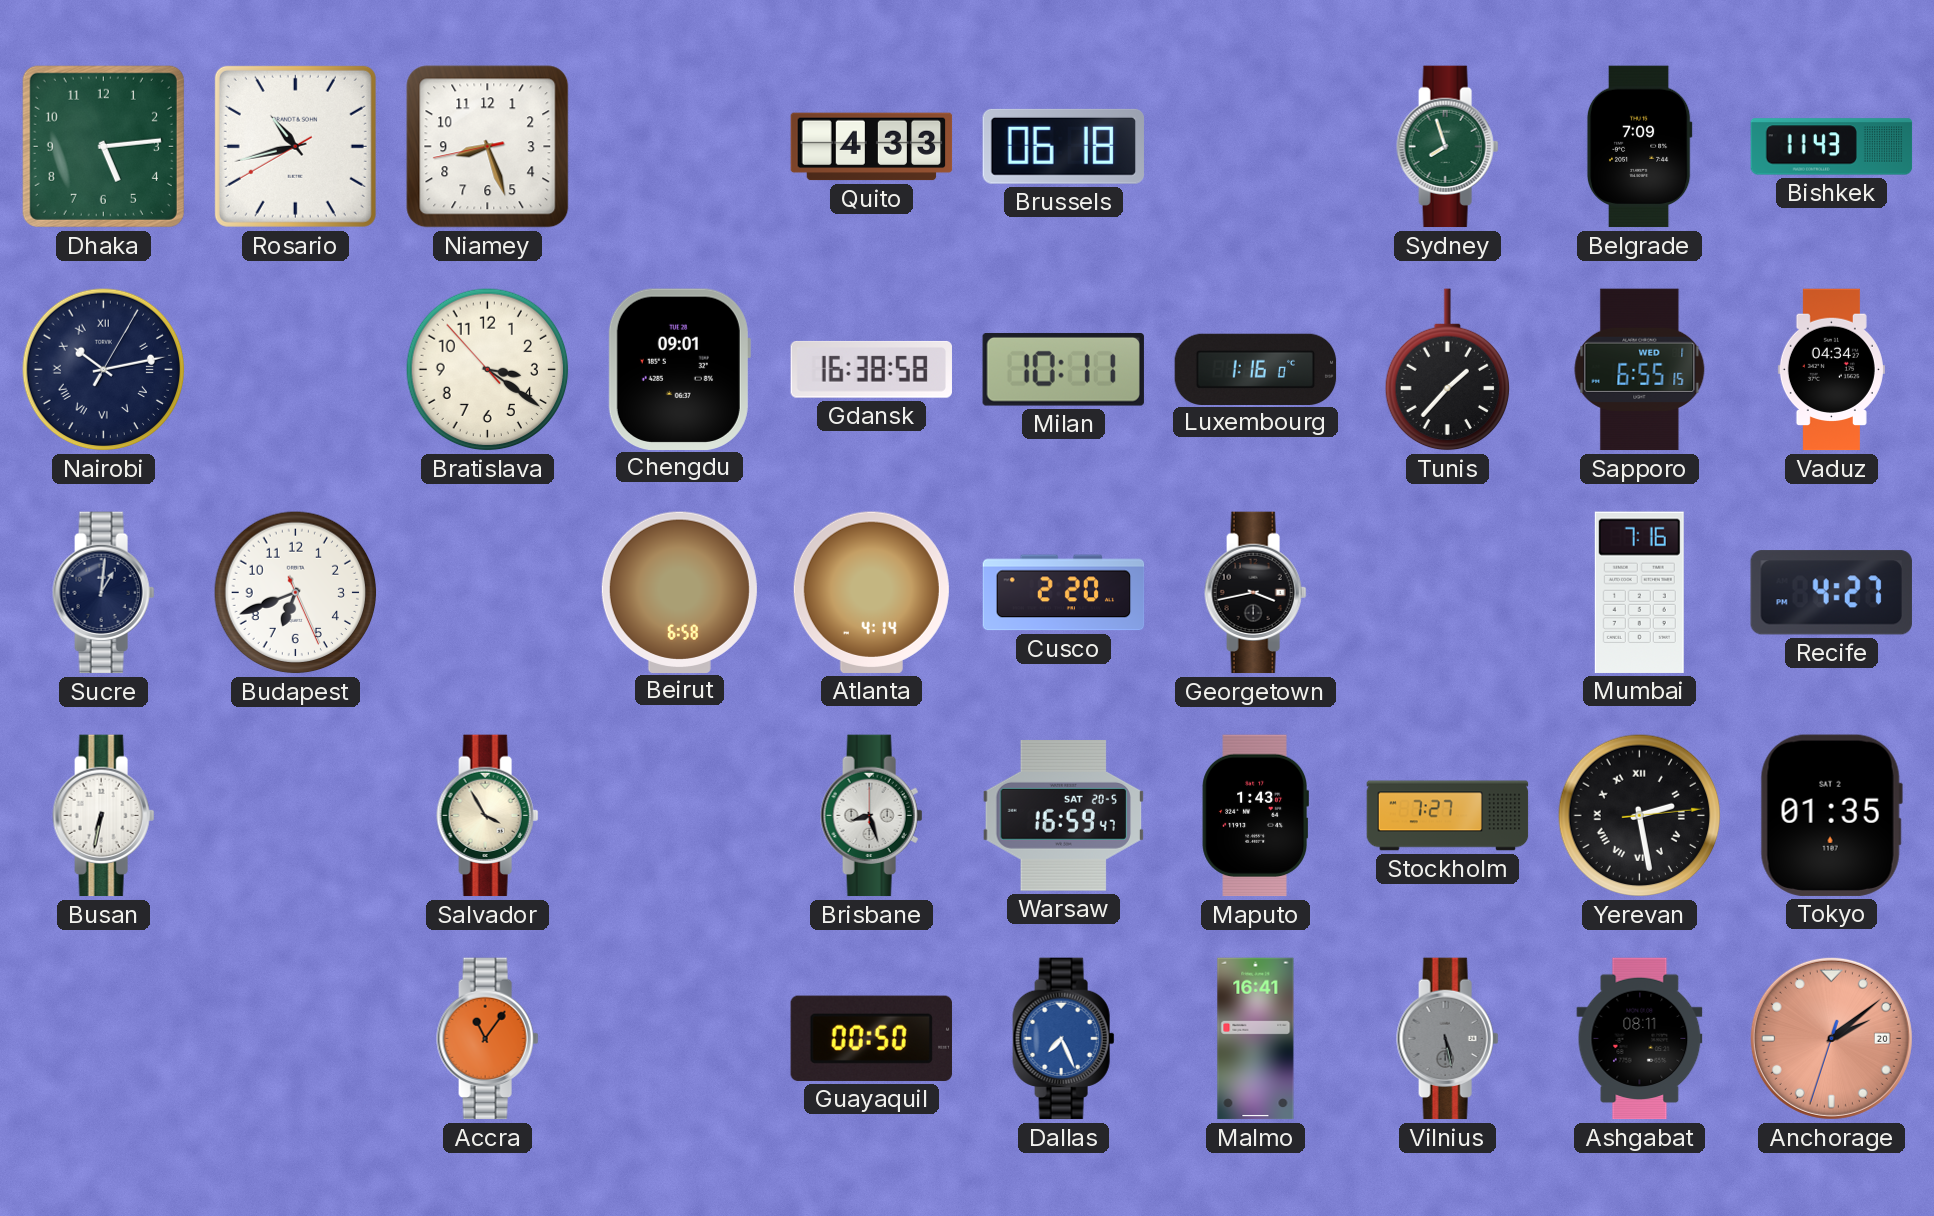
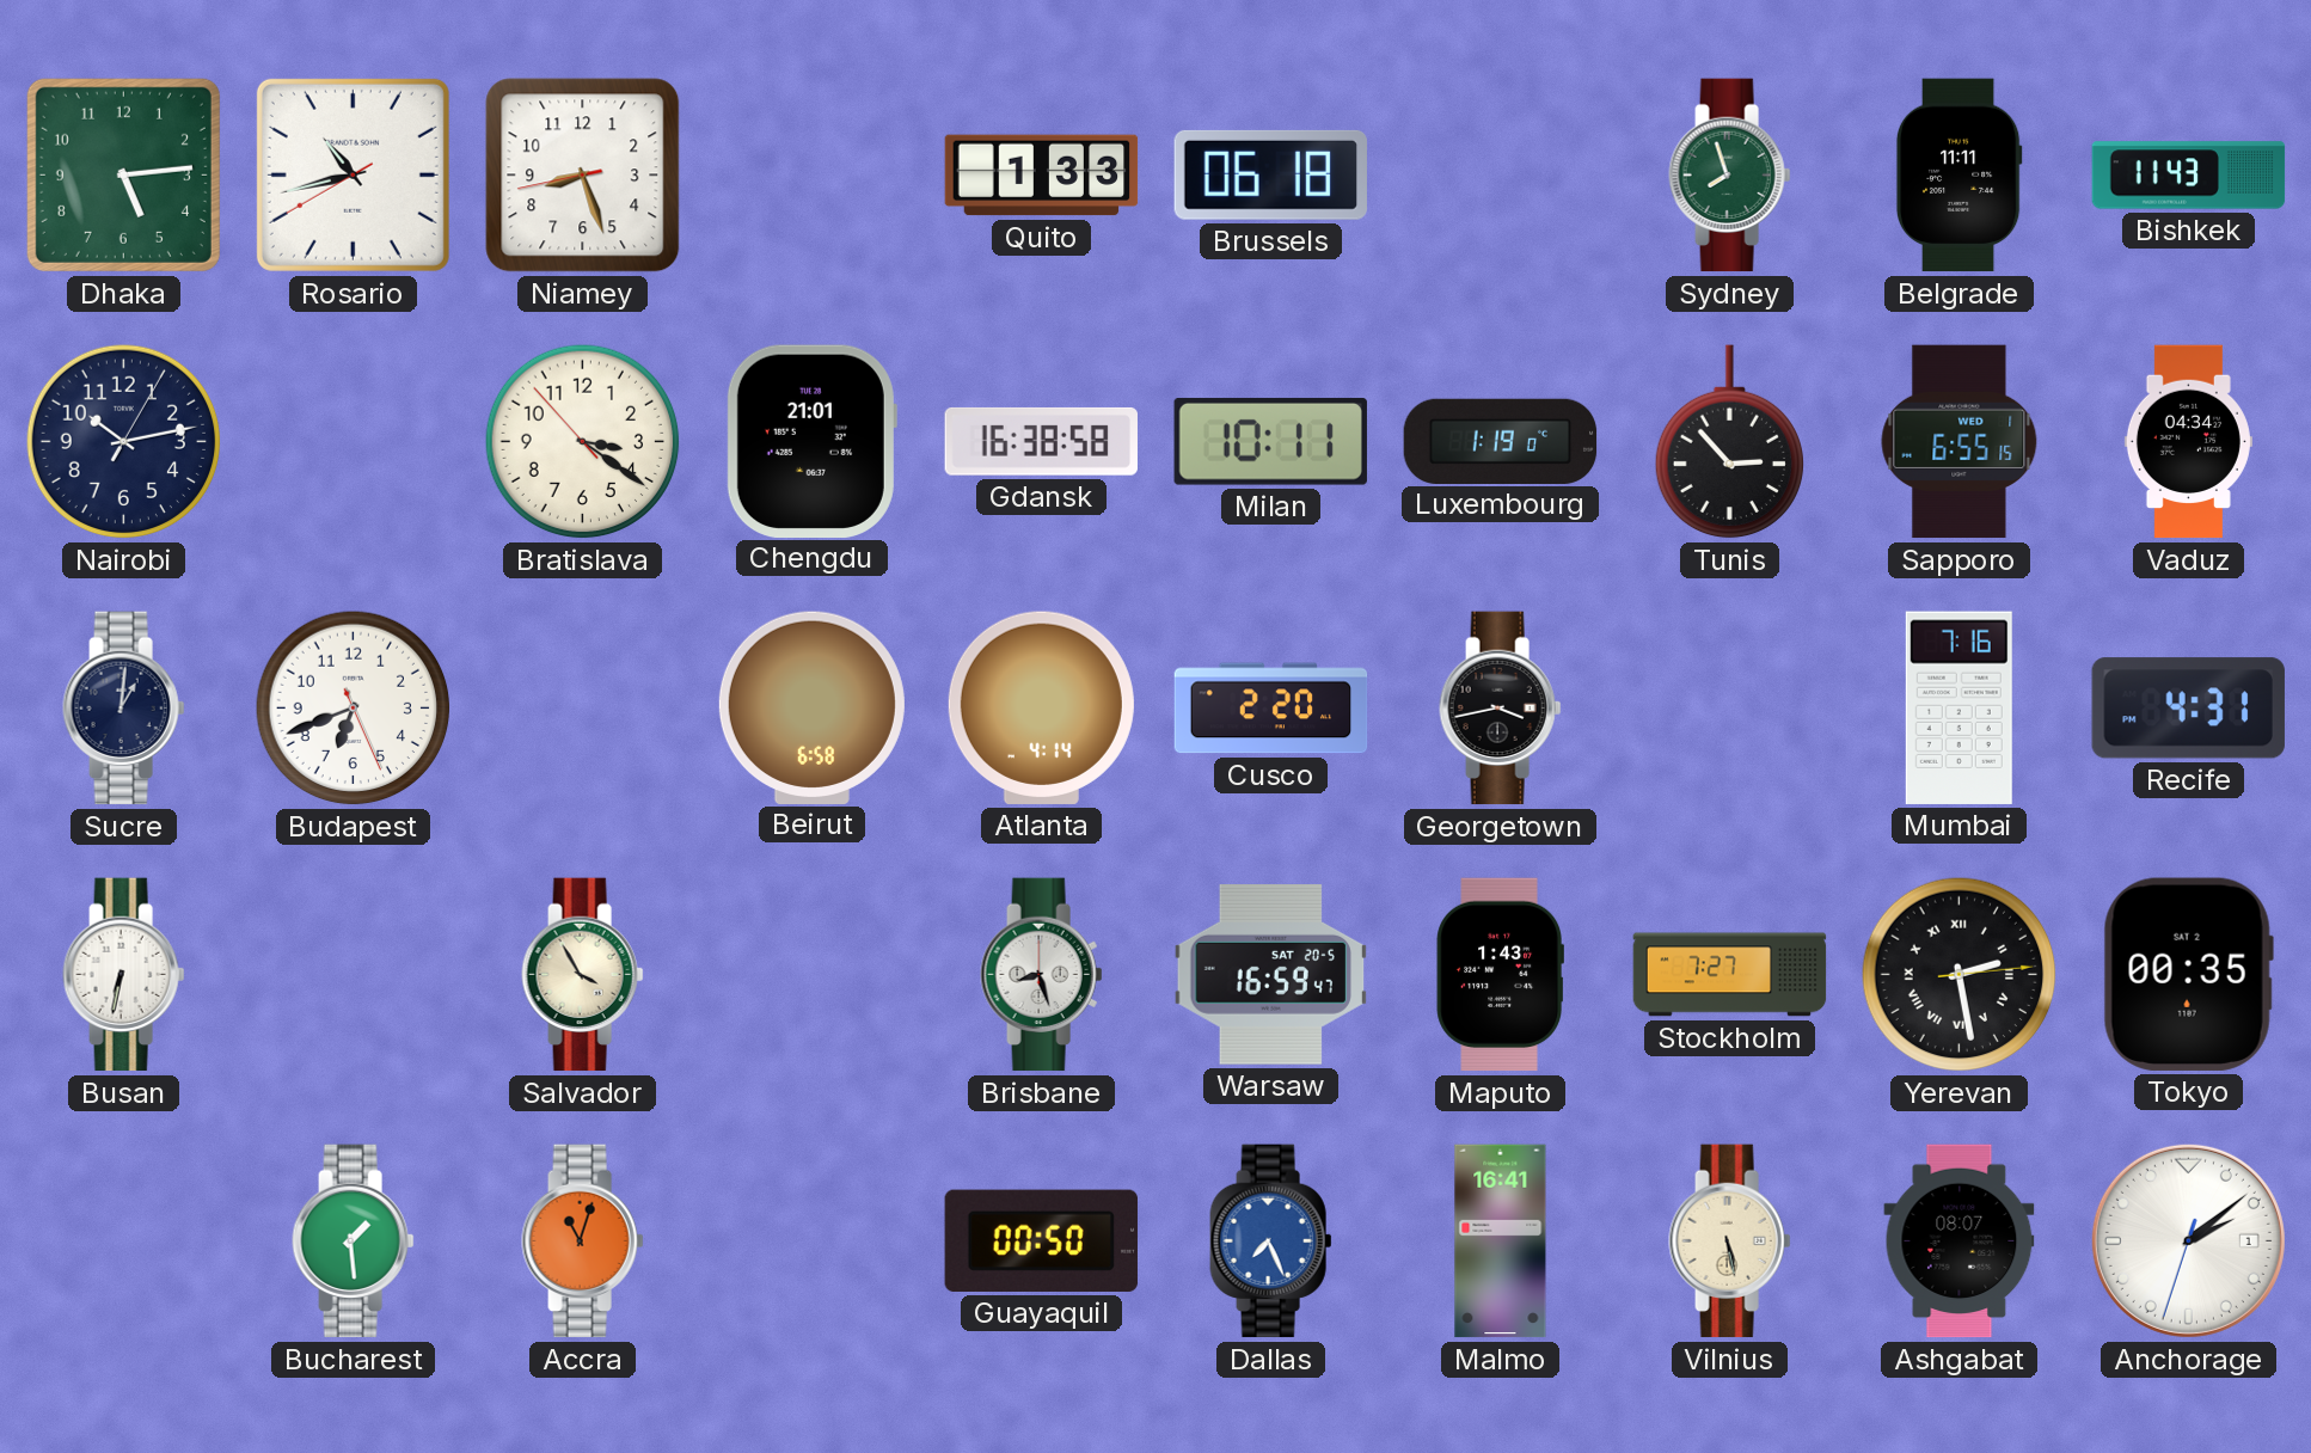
Quito: 4:33 -> 1:33 (1042, 176)
Belgrade: 7:09 -> 11:11 (1958, 176)
Nairobi numerals: Roman -> Arabic (124, 442)
Chengdu: 09:01 -> 21:01 (811, 441)
Luxembourg: 1:16 -> 1:19 (1501, 441)
Tunis: 1:37 -> 2:53 (1729, 442)
Recife: 4:27 -> 4:31 (2188, 709)
Tokyo: 01:35 -> 00:35 (2188, 974)
Bucharest: none -> 1:29 (354, 1242)
Accra: 11:06 -> 11:03 (583, 1242)
Vilnius dial: grey -> cream (1730, 1242)
Ashgabat: 08:11 -> 08:07 (1960, 1242)
Anchorage date: 20 -> 1 (2188, 1240)
Anchorage dial: salmon -> white (2188, 1240)
